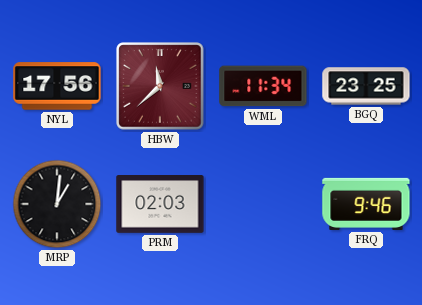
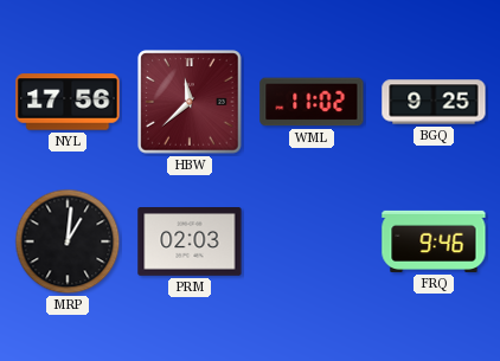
WML: 11:34 -> 11:02 (312, 102)
BGQ: 23:25 -> 9:25 (434, 102)
